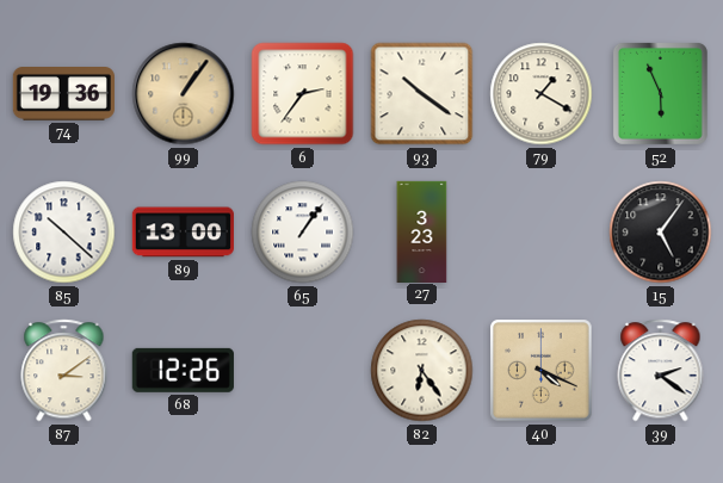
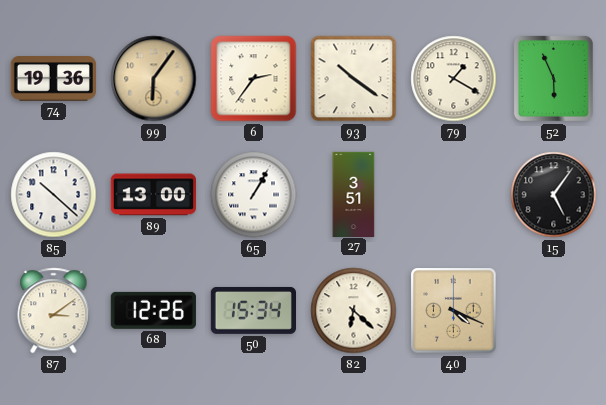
99: 1:06 -> 6:06 (154, 79)
65: 1:06 -> 1:05 (254, 195)
27: 3:23 -> 3:51 (354, 194)
50: none -> 15:34 (253, 310)
82: 6:24 -> 6:22 (354, 311)
39: 2:21 -> none (661, 371)
